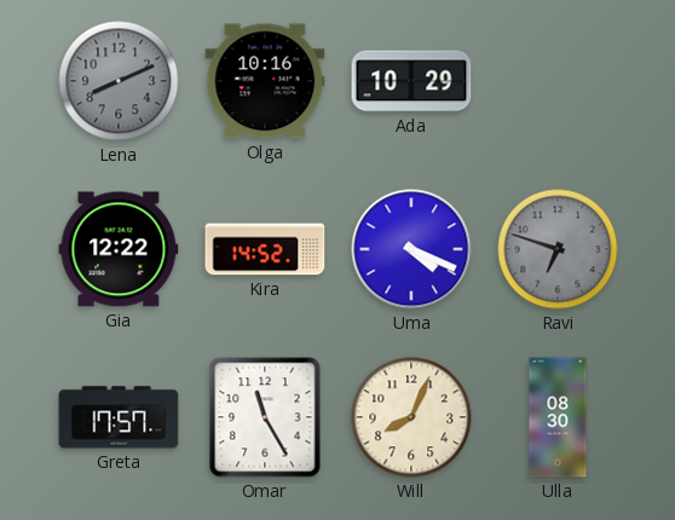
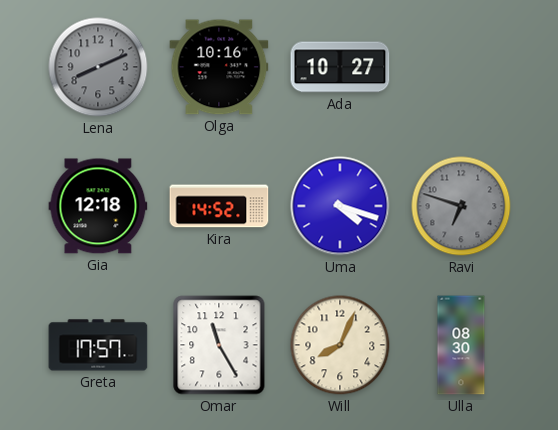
Ada: 10:29 -> 10:27 (340, 67)
Gia: 12:22 -> 12:18 (98, 206)
Uma: 4:19 -> 4:18 (340, 206)
